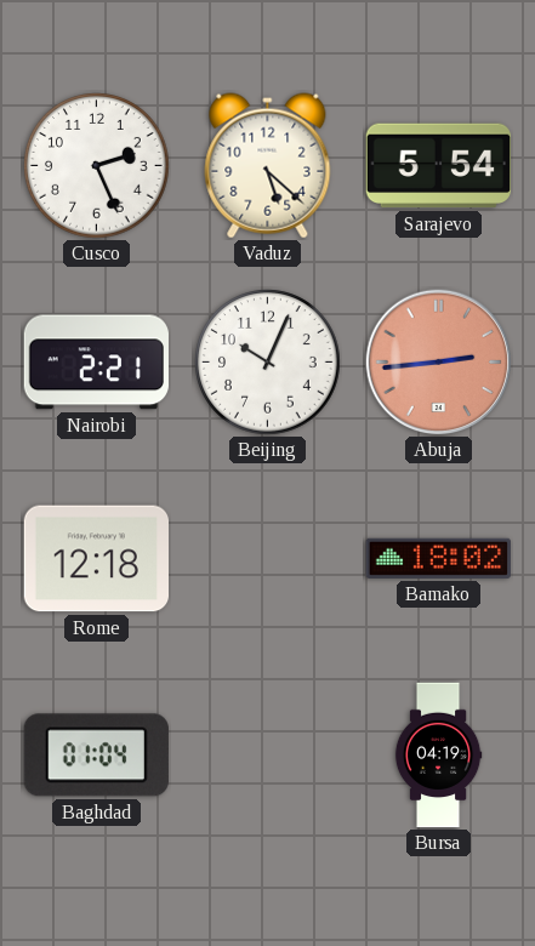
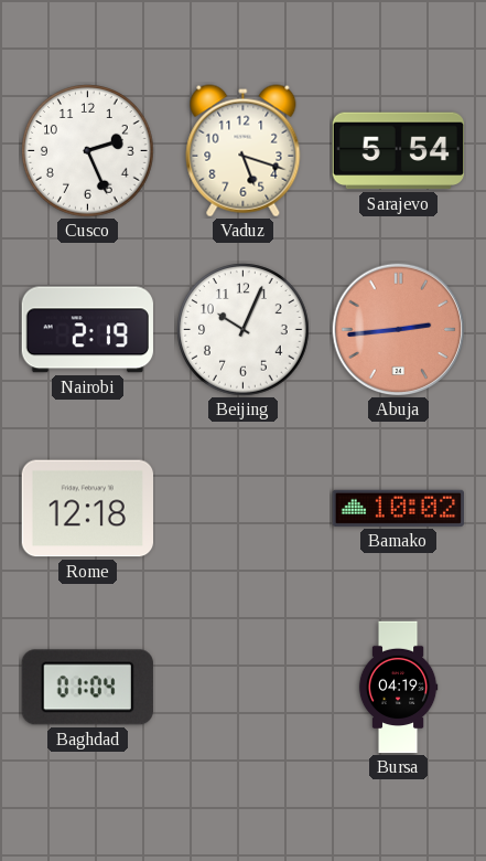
Vaduz: 5:22 -> 5:18 (244, 151)
Nairobi: 2:21 -> 2:19 (87, 330)
Bamako: 18:02 -> 10:02 (398, 508)
